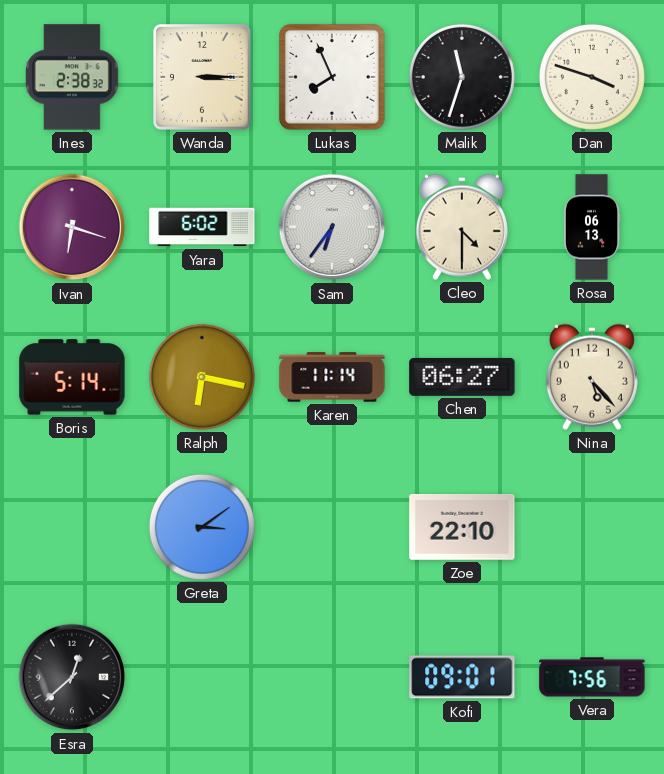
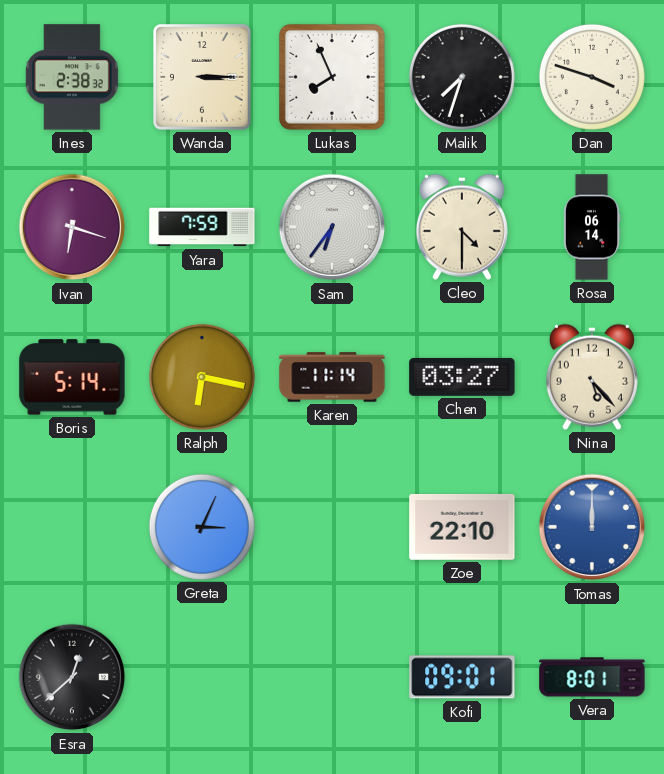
Malik: 11:33 -> 7:33 (462, 77)
Yara: 6:02 -> 7:59 (202, 227)
Rosa: 06:13 -> 06:14 (592, 227)
Chen: 06:27 -> 03:27 (462, 377)
Greta: 3:09 -> 3:04 (202, 527)
Tomas: none -> 12:00 (592, 527)
Vera: 7:56 -> 8:01 (592, 677)
